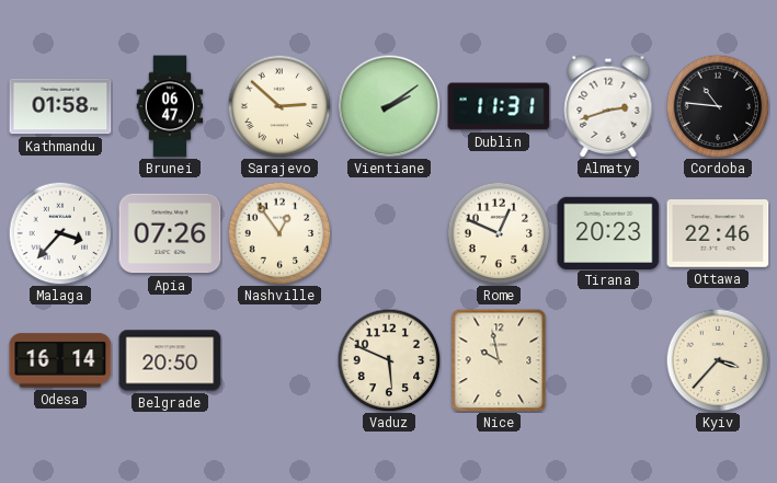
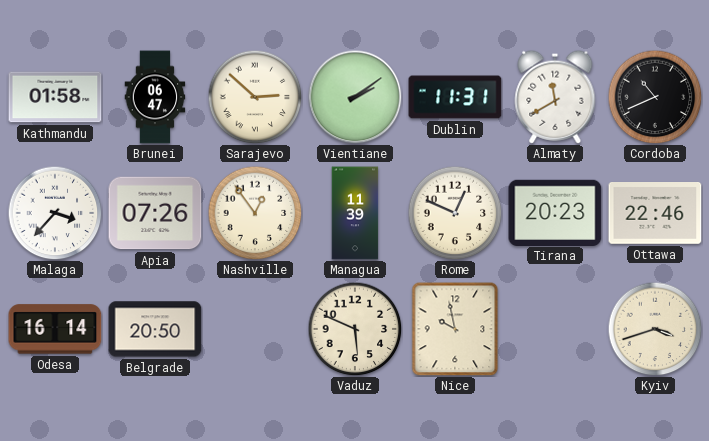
Almaty: 2:42 -> 11:40 (555, 97)
Cordoba: 10:46 -> 10:41 (655, 97)
Managua: none -> 11:39 (355, 213)
Kyiv: 3:37 -> 3:42 (655, 329)
